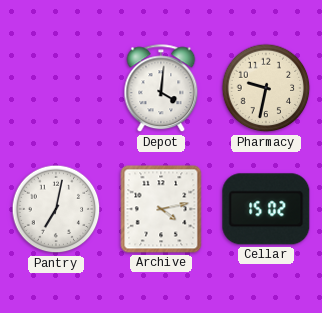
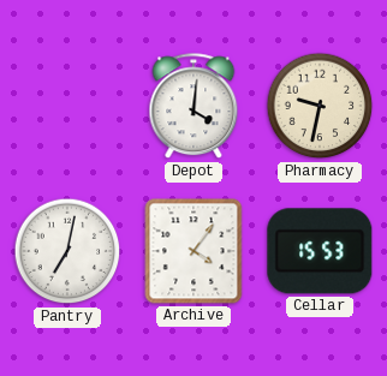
Archive: 4:13 -> 4:06 (194, 251)
Cellar: 15:02 -> 15:53 (320, 251)
